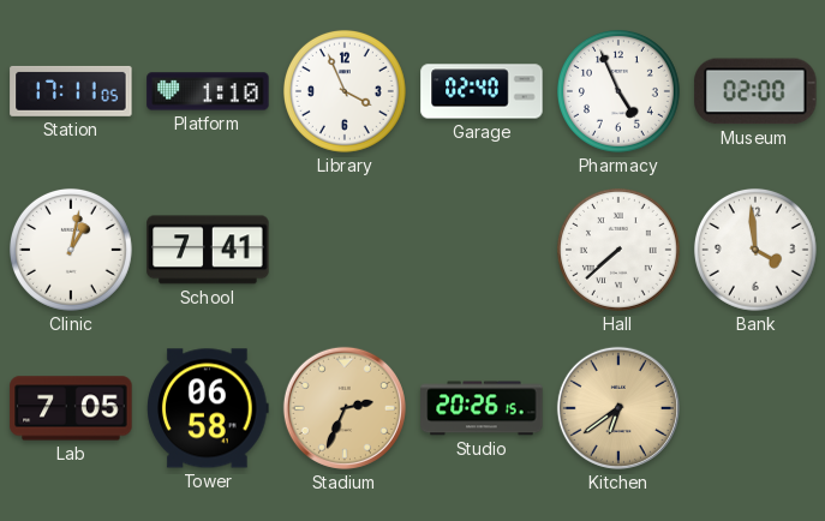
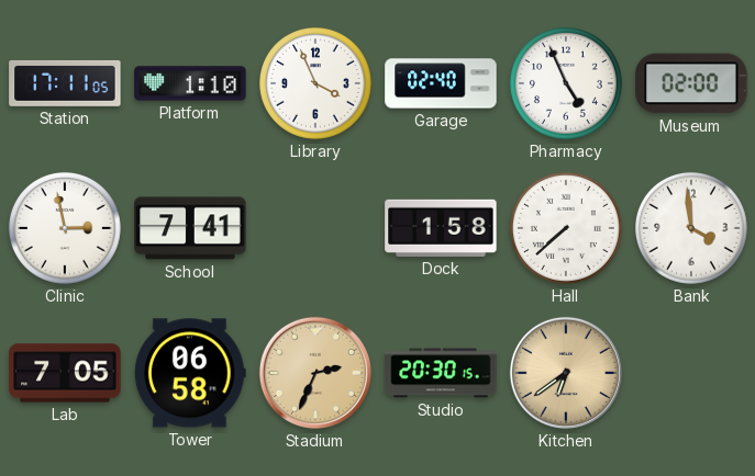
Clinic: 1:02 -> 2:58 (65, 228)
Dock: none -> 1:58 (441, 228)
Studio: 20:26 -> 20:30 (441, 373)
